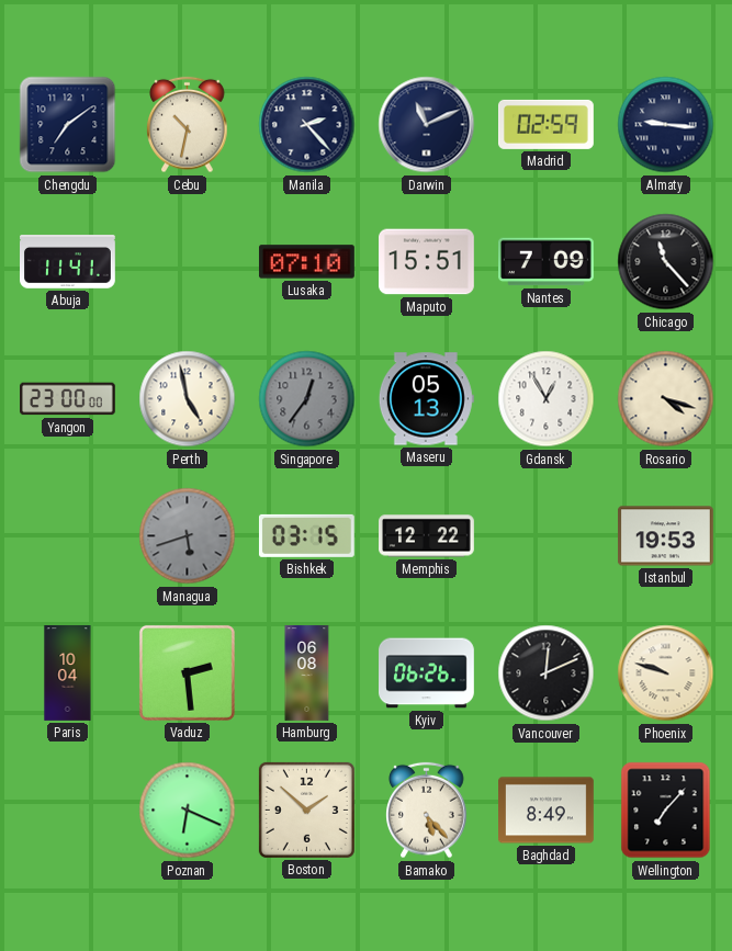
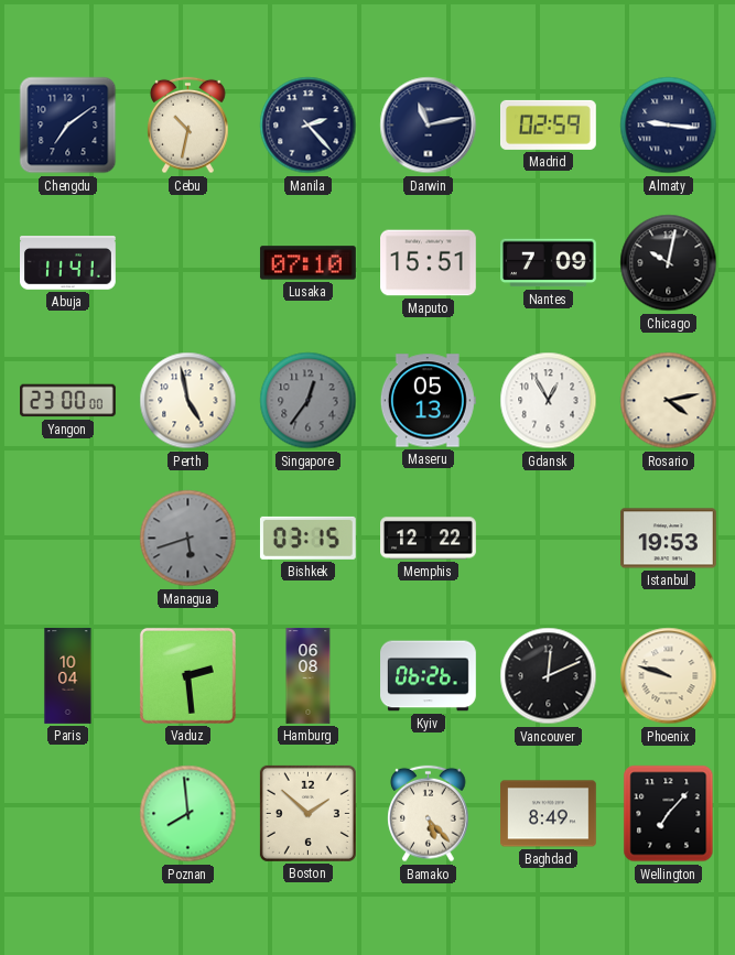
Darwin: 11:11 -> 11:13 (429, 126)
Chicago: 11:23 -> 10:02 (669, 263)
Rosario: 4:18 -> 4:13 (669, 401)
Poznan: 6:19 -> 7:59 (188, 814)
